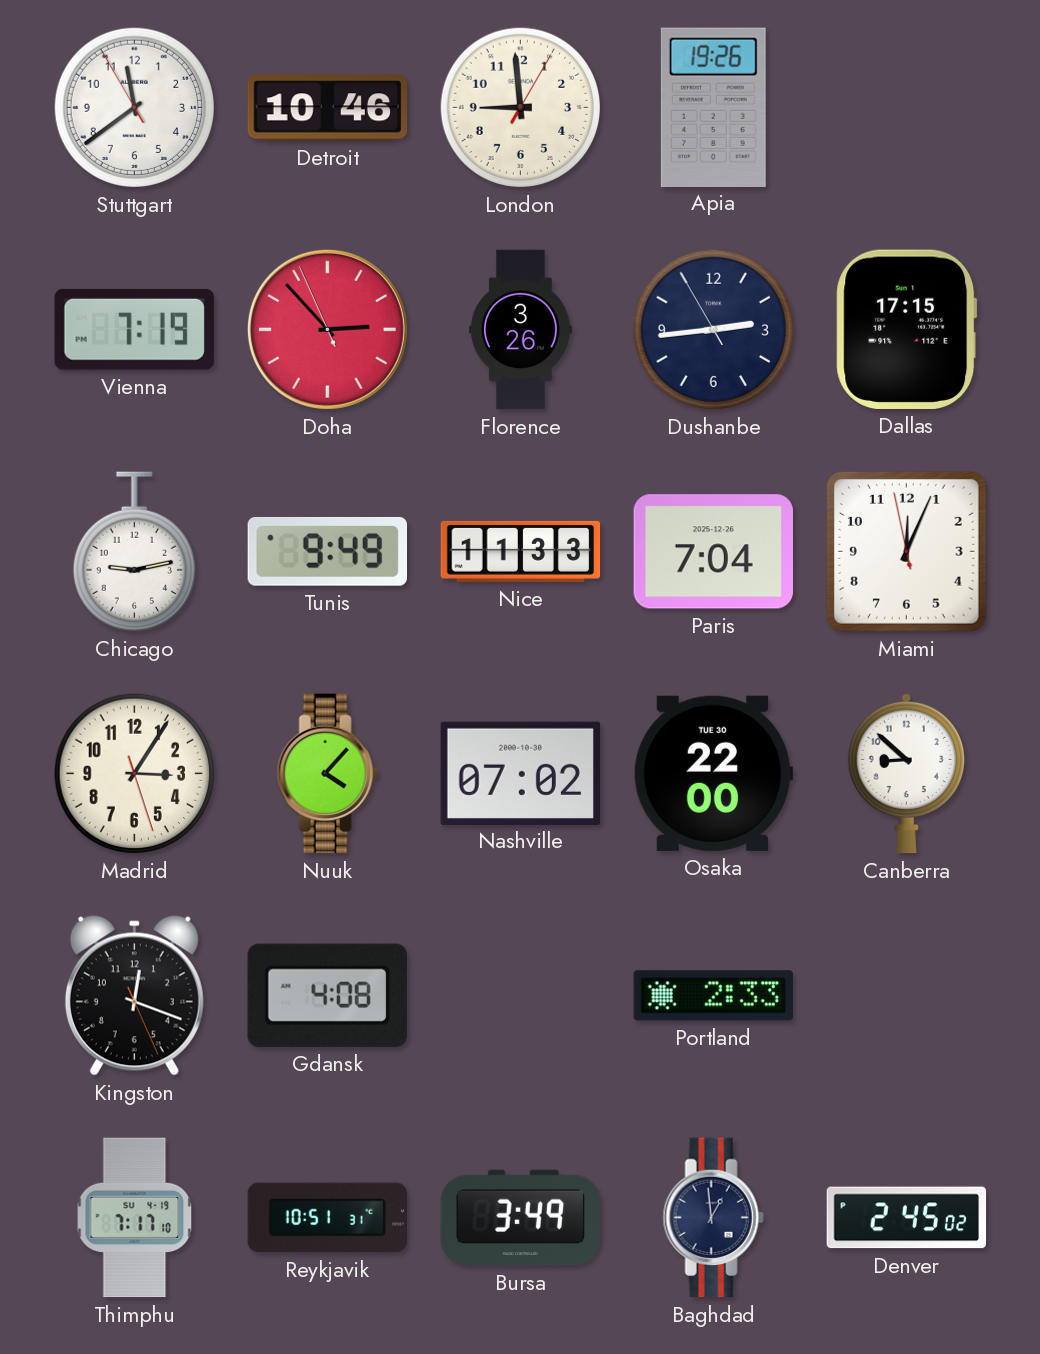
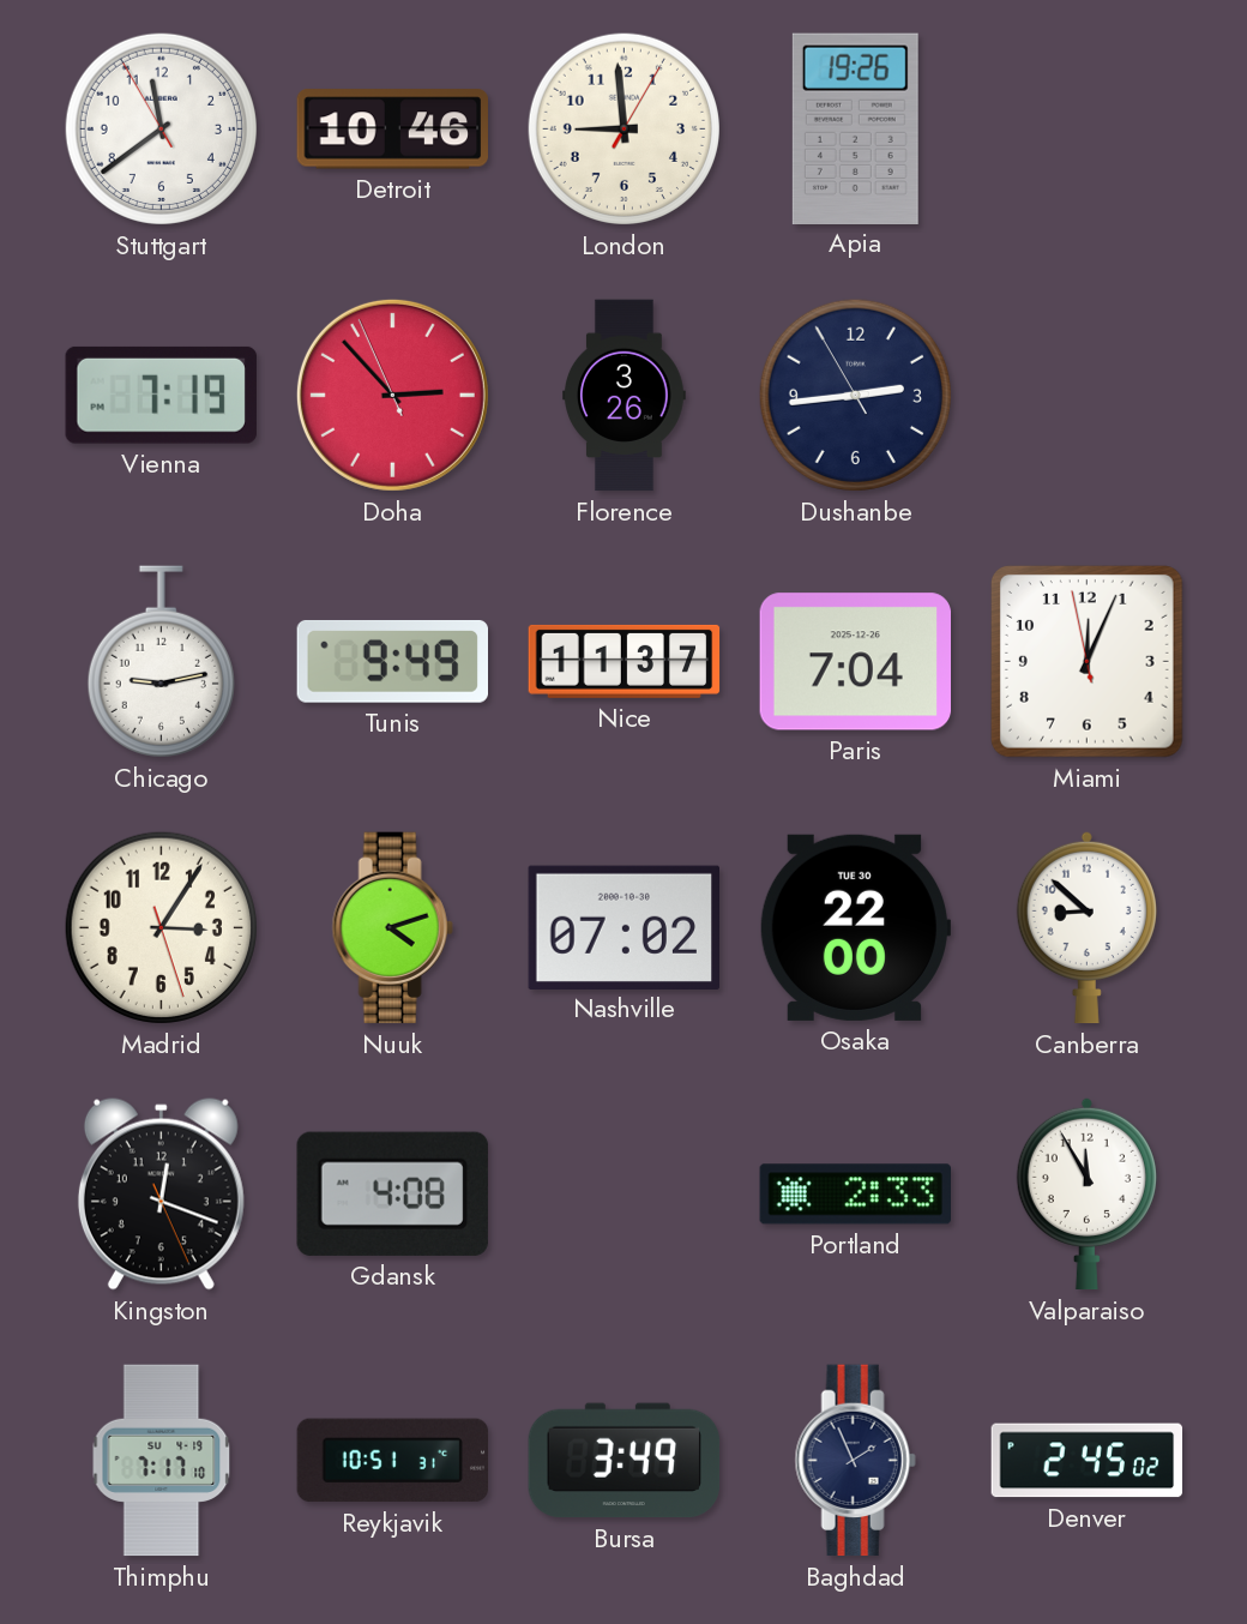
Dallas: 17:15 -> none (907, 329)
Nice: 11:33 -> 11:37 (625, 661)
Nuuk: 4:07 -> 4:12 (392, 928)
Valparaiso: none -> 11:55 (1086, 1193)
Baghdad: 12:59 -> 1:56 (855, 1461)
